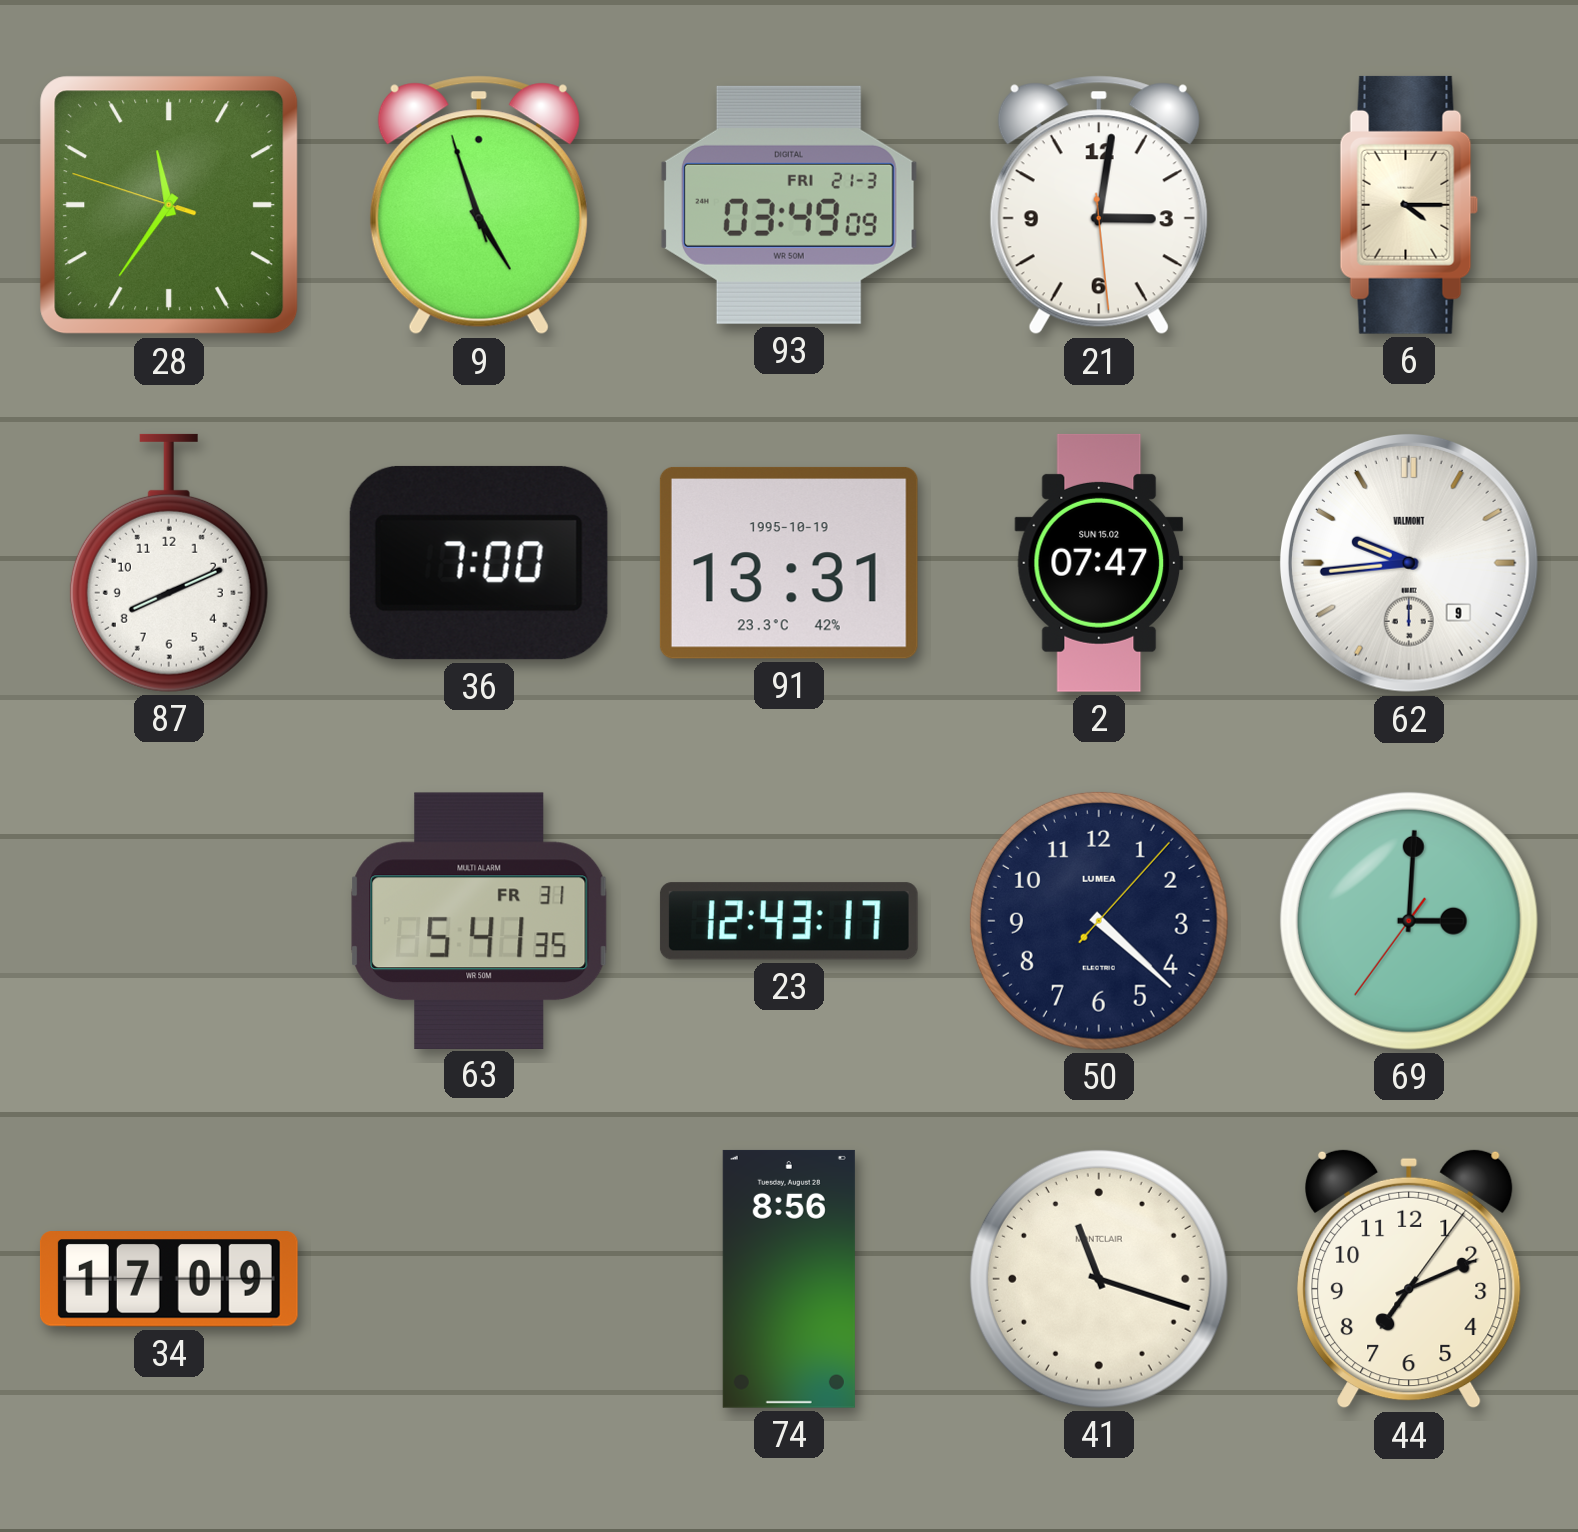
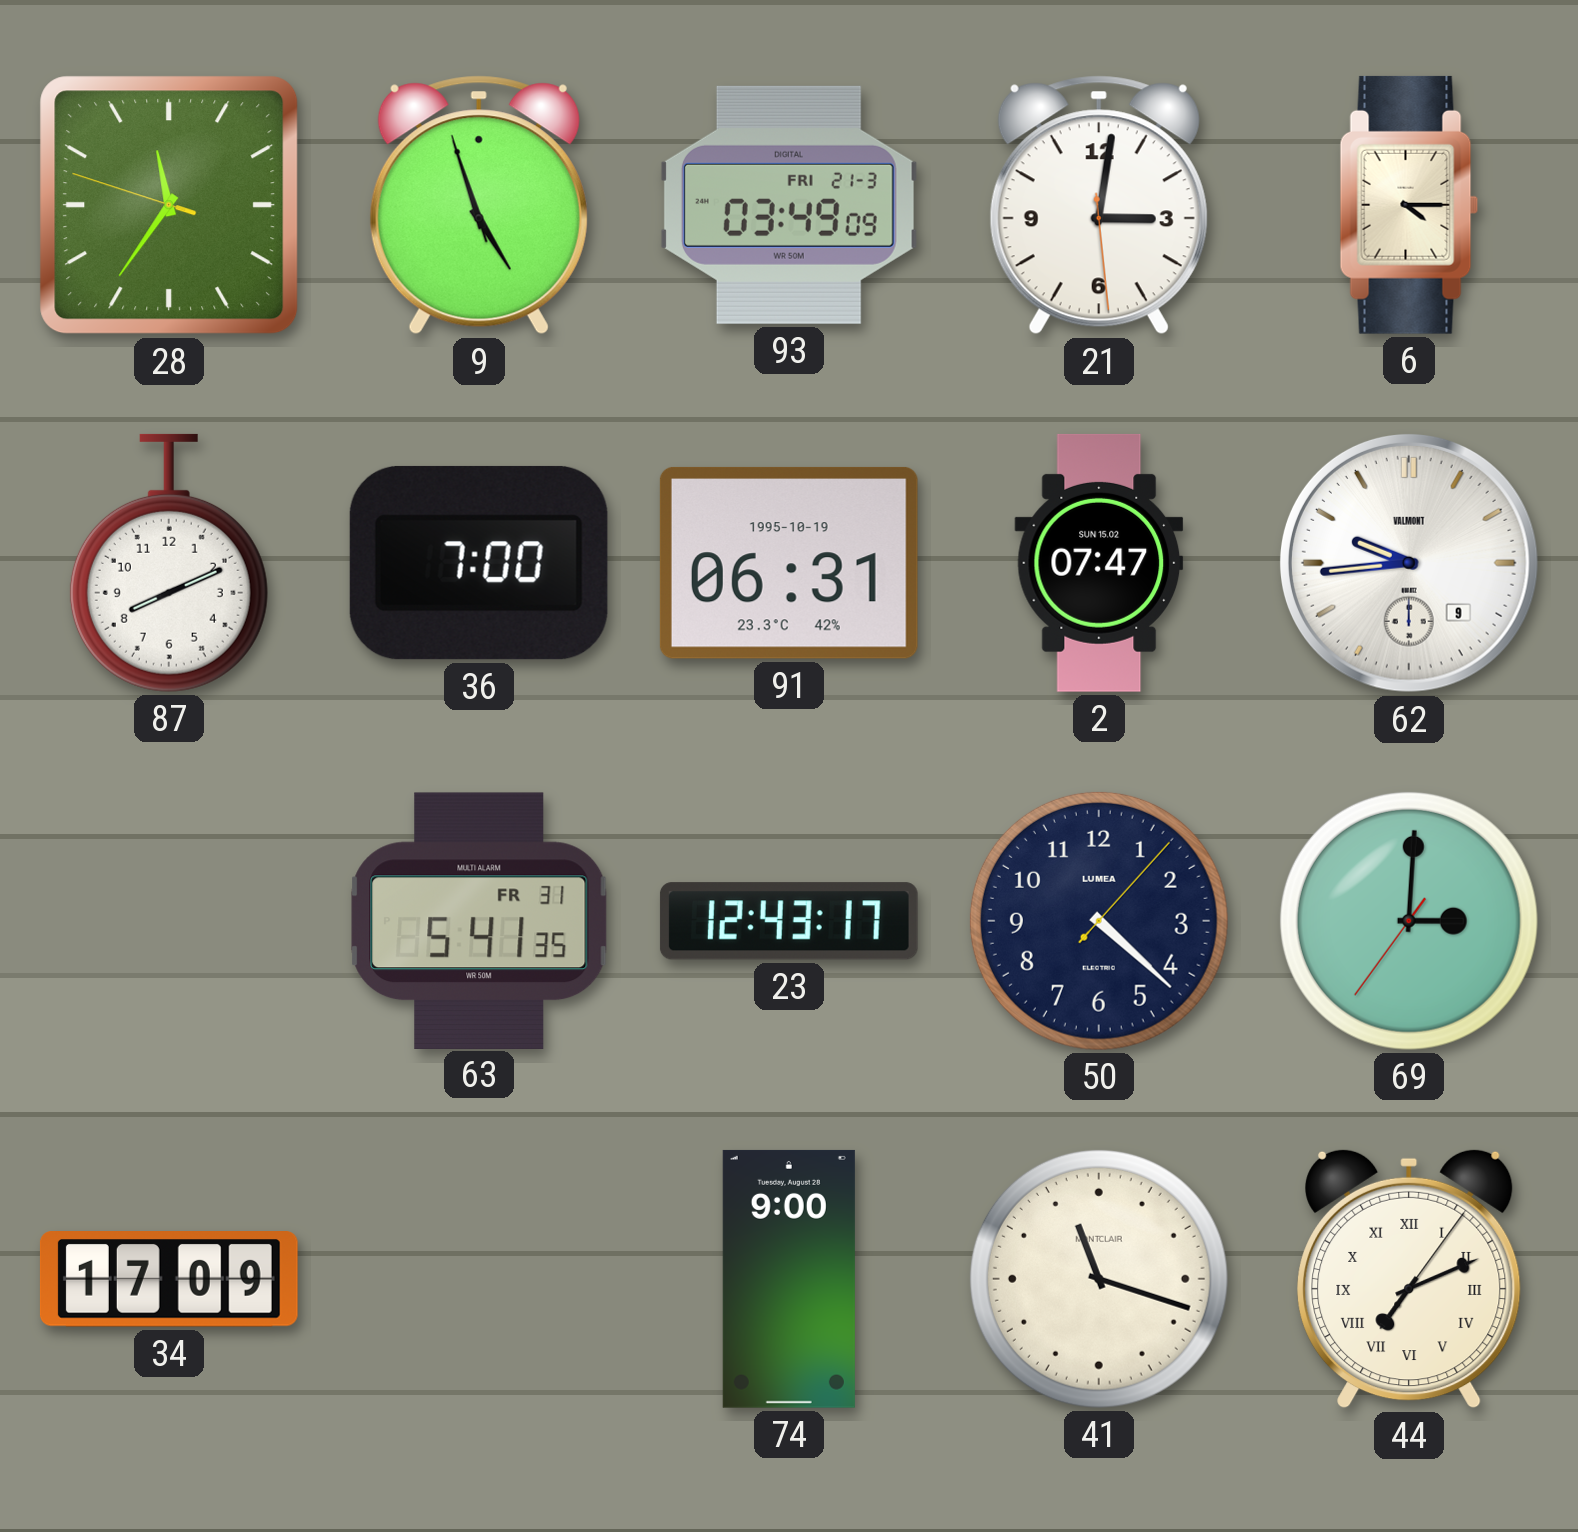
91: 13:31 -> 06:31 (789, 563)
74: 8:56 -> 9:00 (789, 1279)
44 numerals: Arabic -> Roman (1409, 1279)
